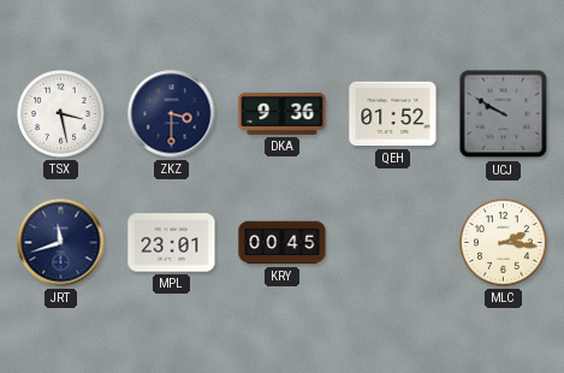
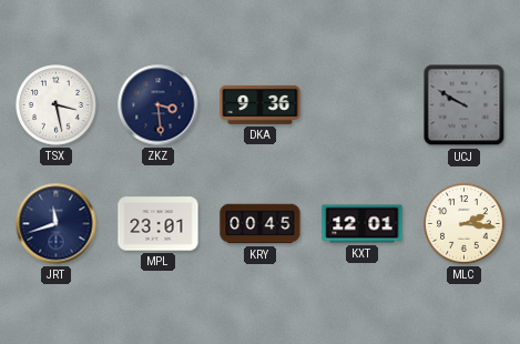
ZKZ: 3:30 -> 3:29 (159, 105)
QEH: 01:52 -> none (393, 114)
KXT: none -> 12:01 (363, 224)
